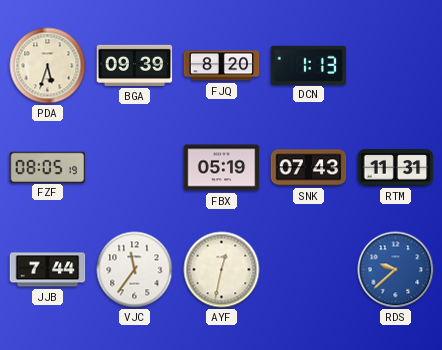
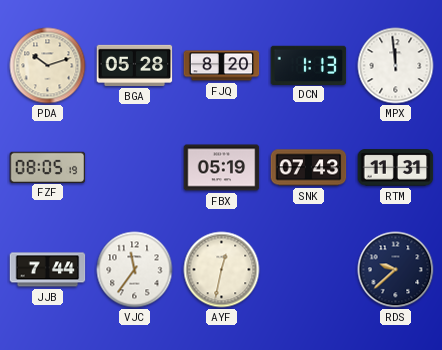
PDA: 5:33 -> 10:12 (48, 66)
BGA: 09:39 -> 05:28 (135, 65)
MPX: none -> 11:59 (396, 66)
RDS dial: blue -> navy (396, 270)
